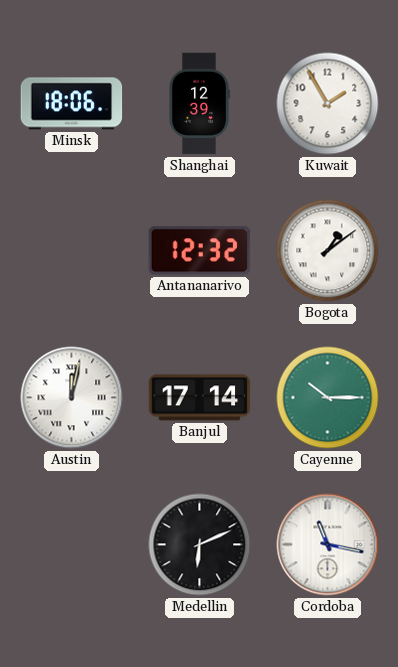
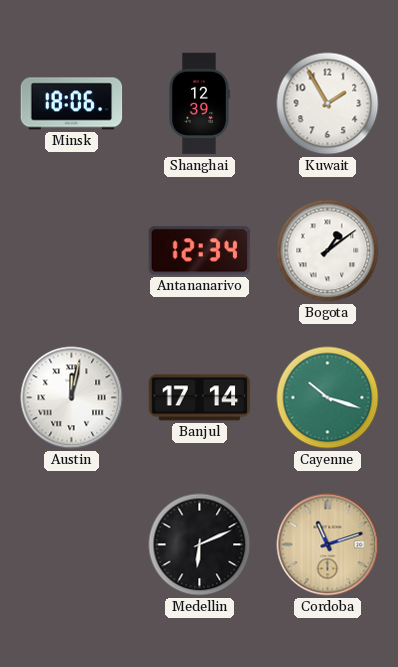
Antananarivo: 12:32 -> 12:34 (200, 251)
Cayenne: 10:15 -> 10:18 (328, 398)
Cordoba: 11:17 -> 11:12 (328, 545)
Cordoba dial: white -> champagne (328, 545)
